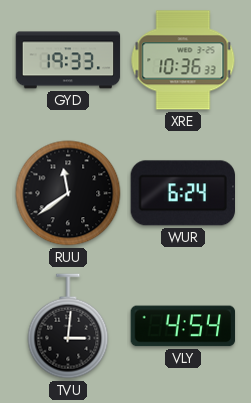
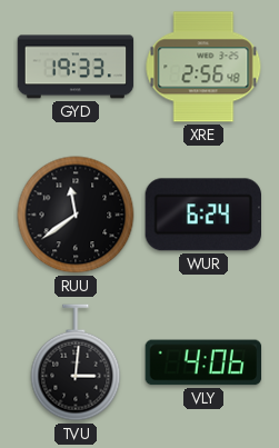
XRE: 10:36 -> 2:56 (203, 67)
VLY: 4:54 -> 4:06 (203, 362)
